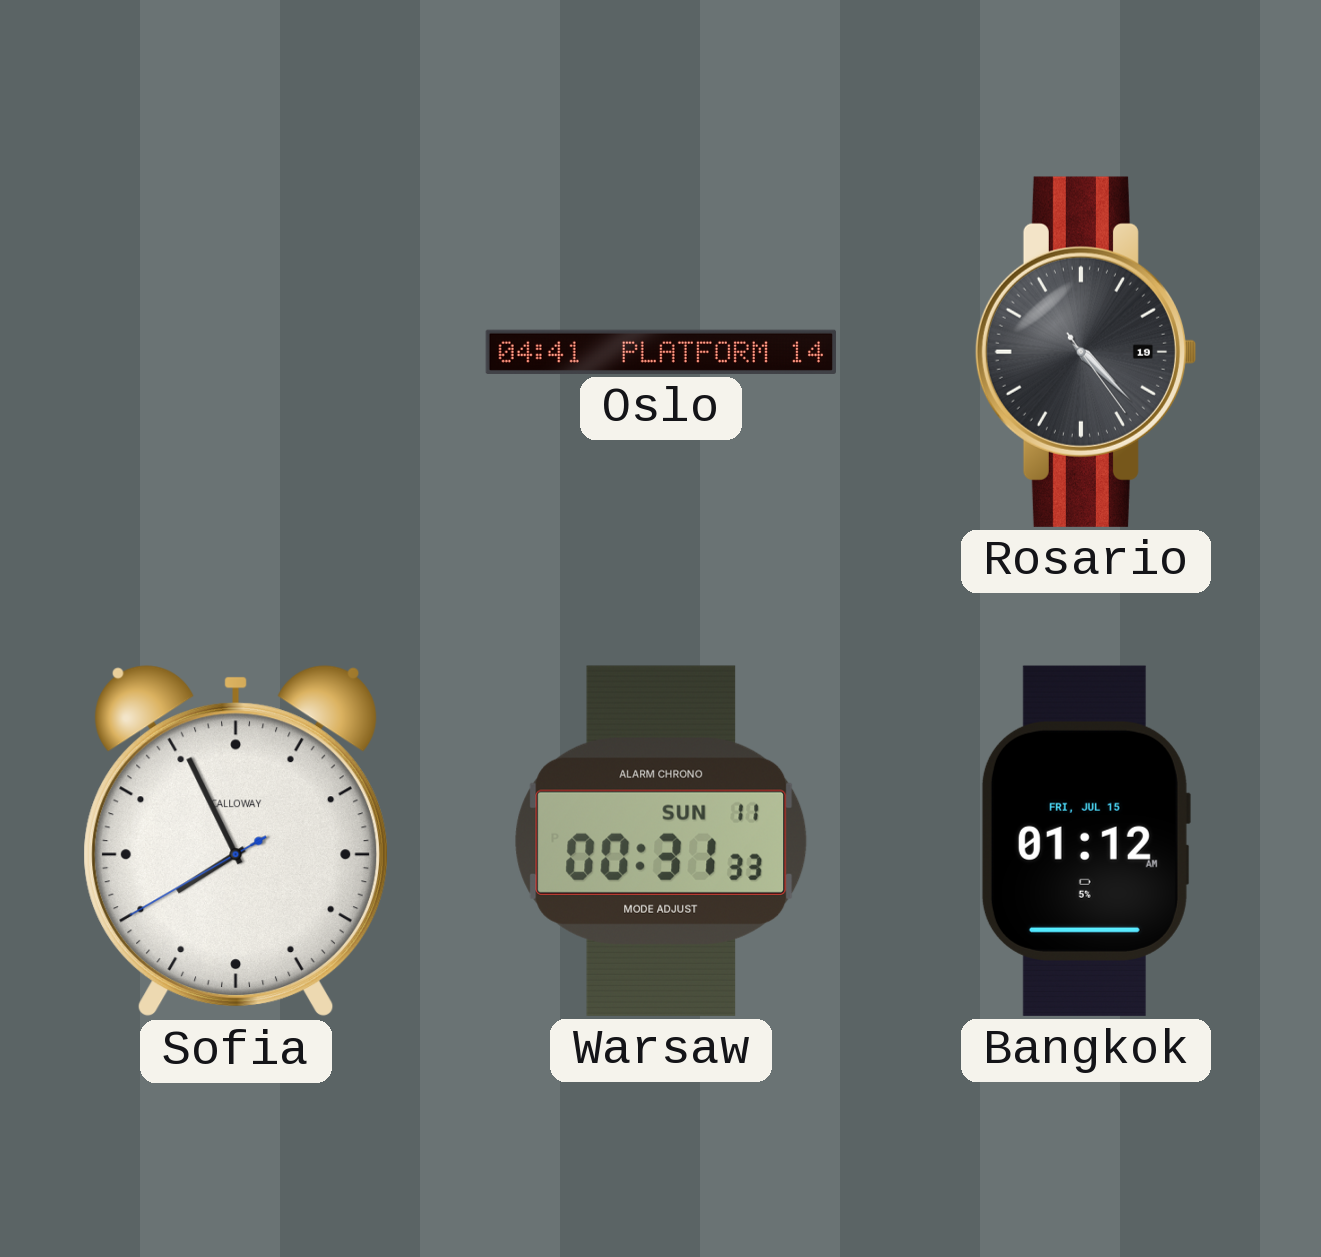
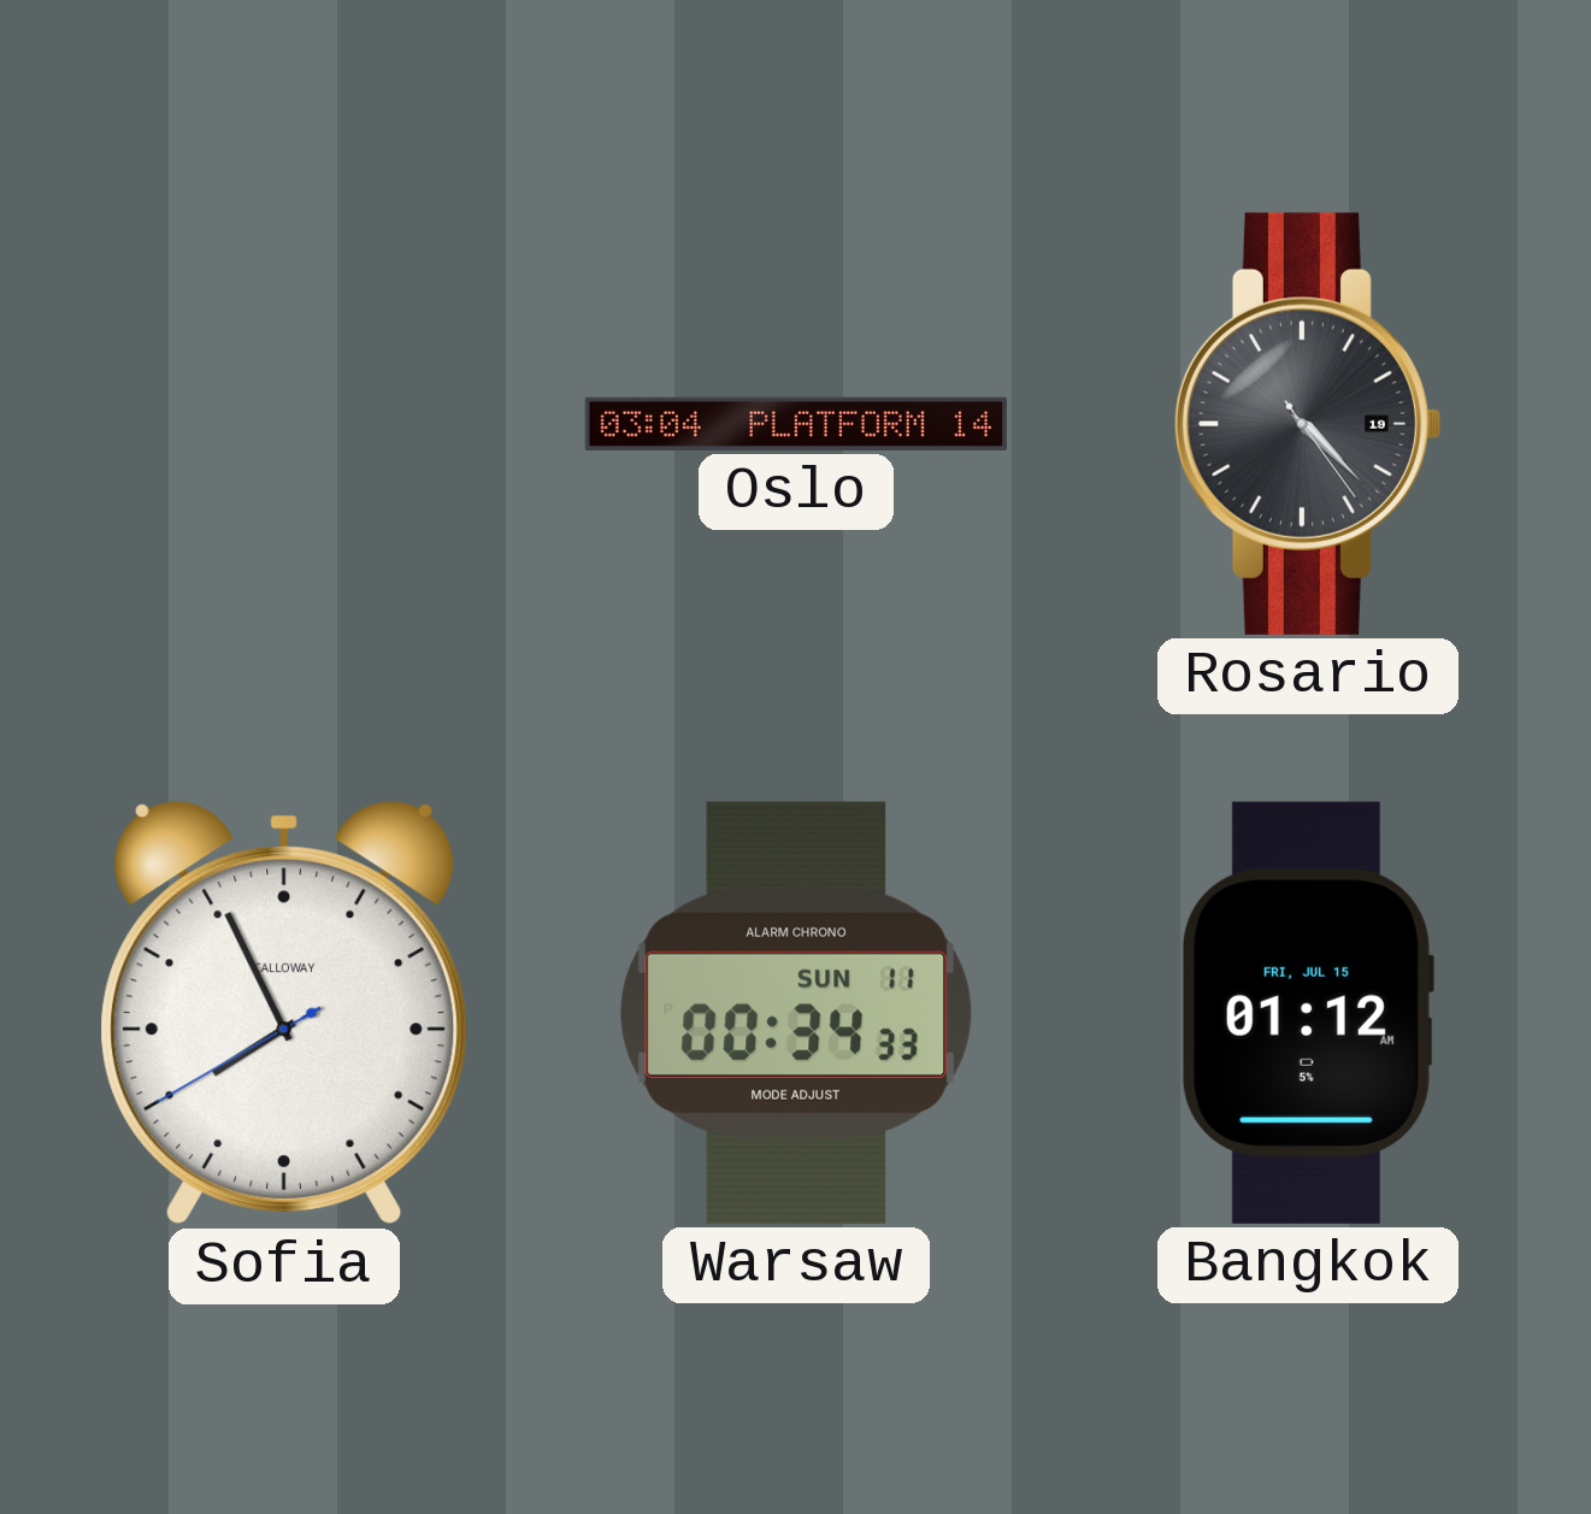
Oslo: 04:41 -> 03:04 (796, 424)
Warsaw: 00:31 -> 00:34 (796, 1013)
